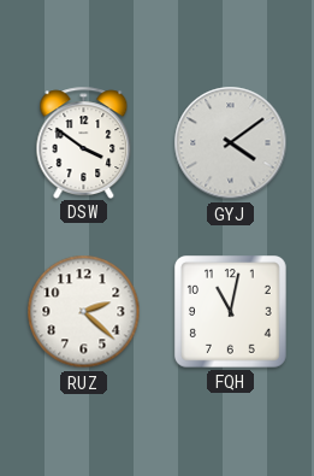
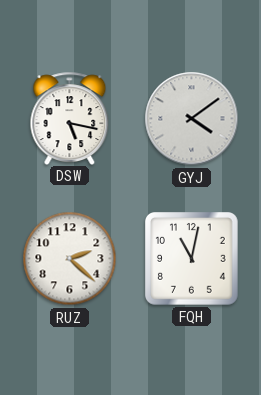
DSW: 3:51 -> 5:17 (70, 118)
